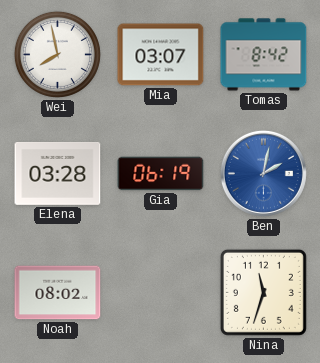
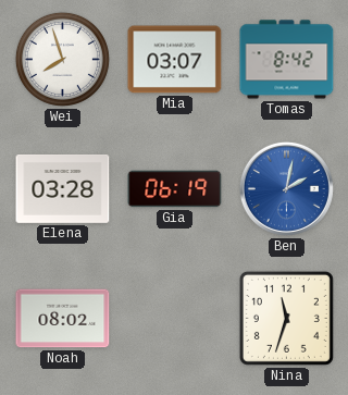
Wei: 7:58 -> 7:57 (62, 59)
